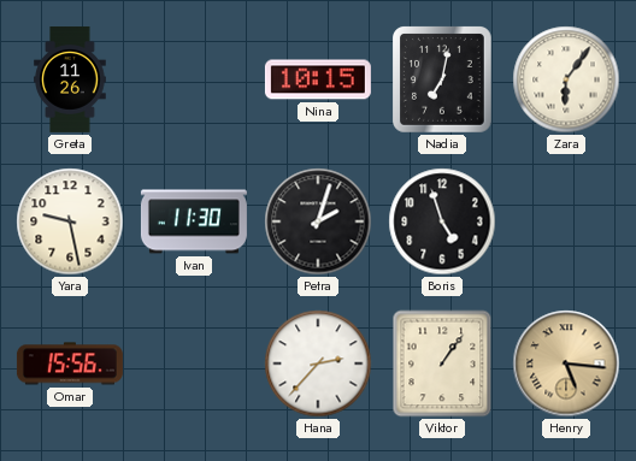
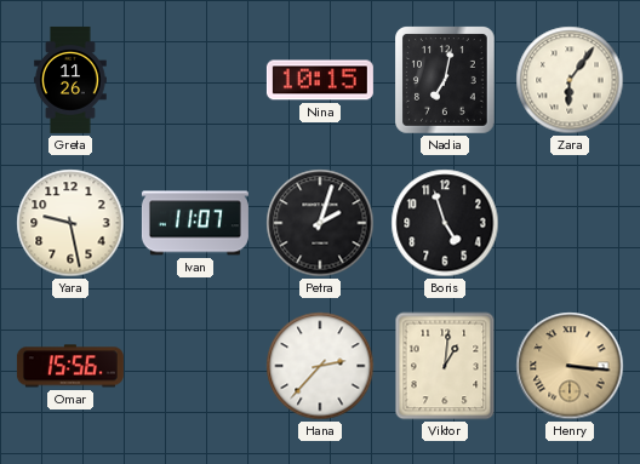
Ivan: 11:30 -> 11:07 (195, 223)
Viktor: 1:06 -> 1:01 (445, 366)
Henry: 5:16 -> 3:16 (570, 366)
